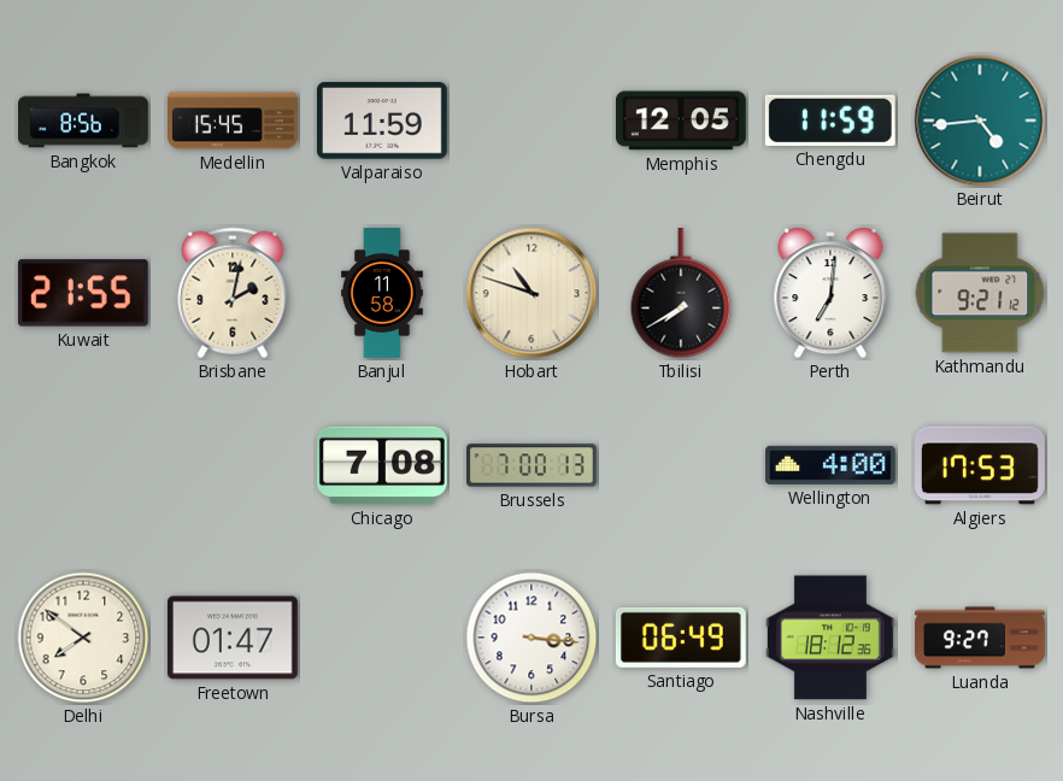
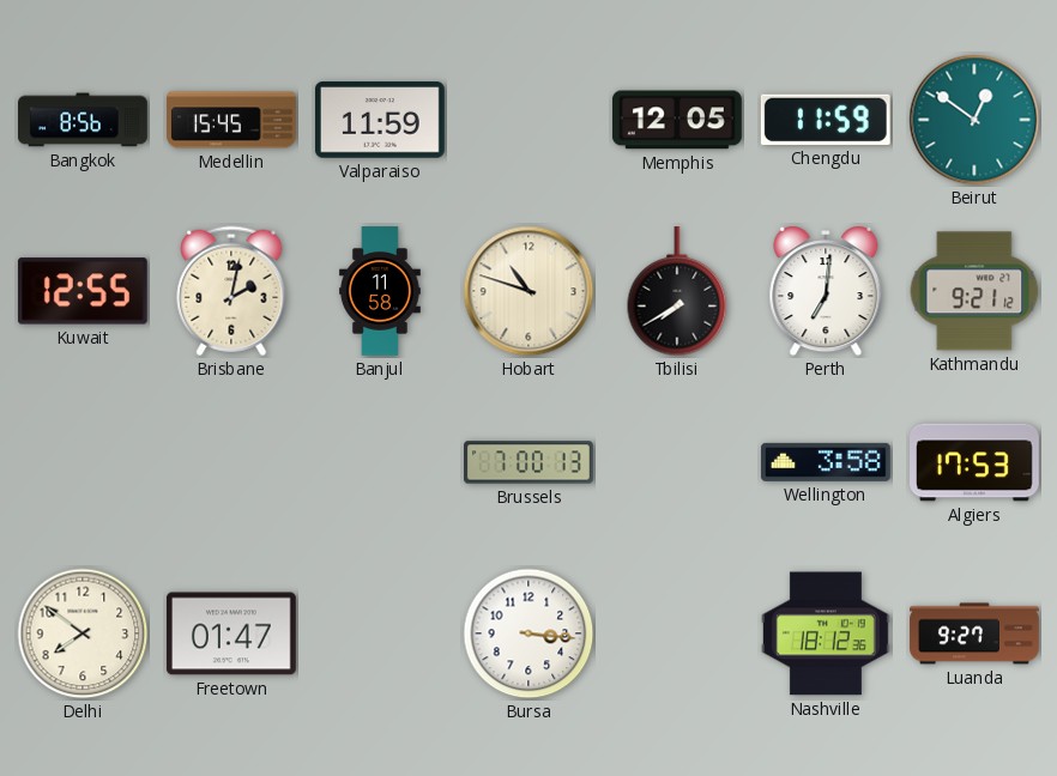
Beirut: 4:44 -> 12:51 (974, 120)
Kuwait: 21:55 -> 12:55 (83, 291)
Chicago: 7:08 -> none (382, 465)
Wellington: 4:00 -> 3:58 (826, 462)
Santiago: 06:49 -> none (681, 638)
